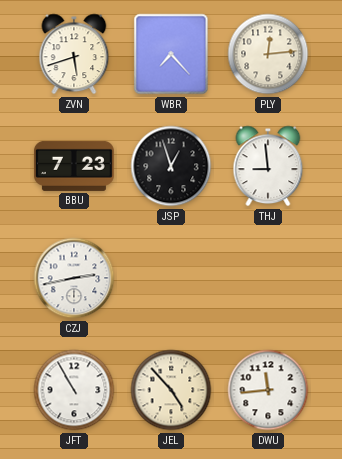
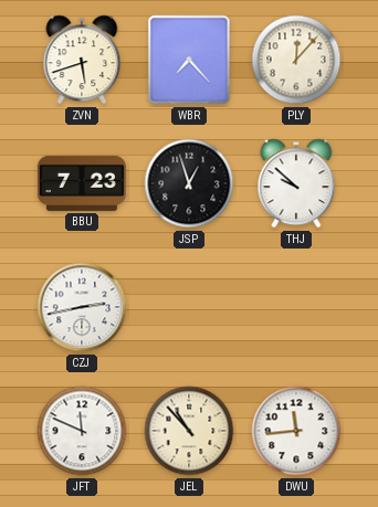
PLY: 12:14 -> 12:07 (296, 60)
THJ: 8:59 -> 9:52 (296, 183)
JFT: 10:55 -> 11:49 (82, 431)
JEL: 4:53 -> 10:53 (189, 431)
